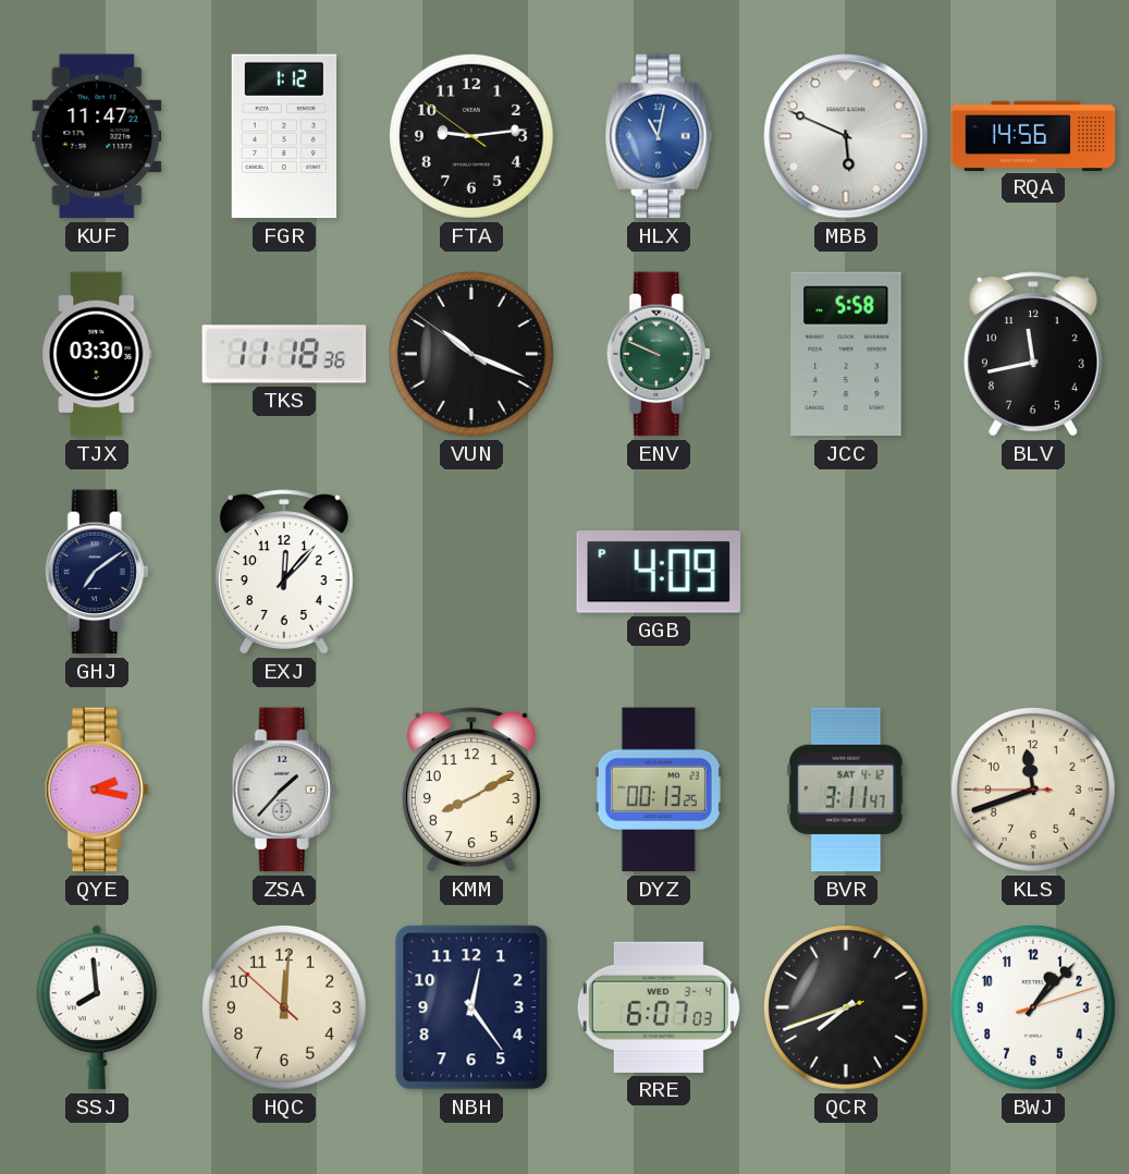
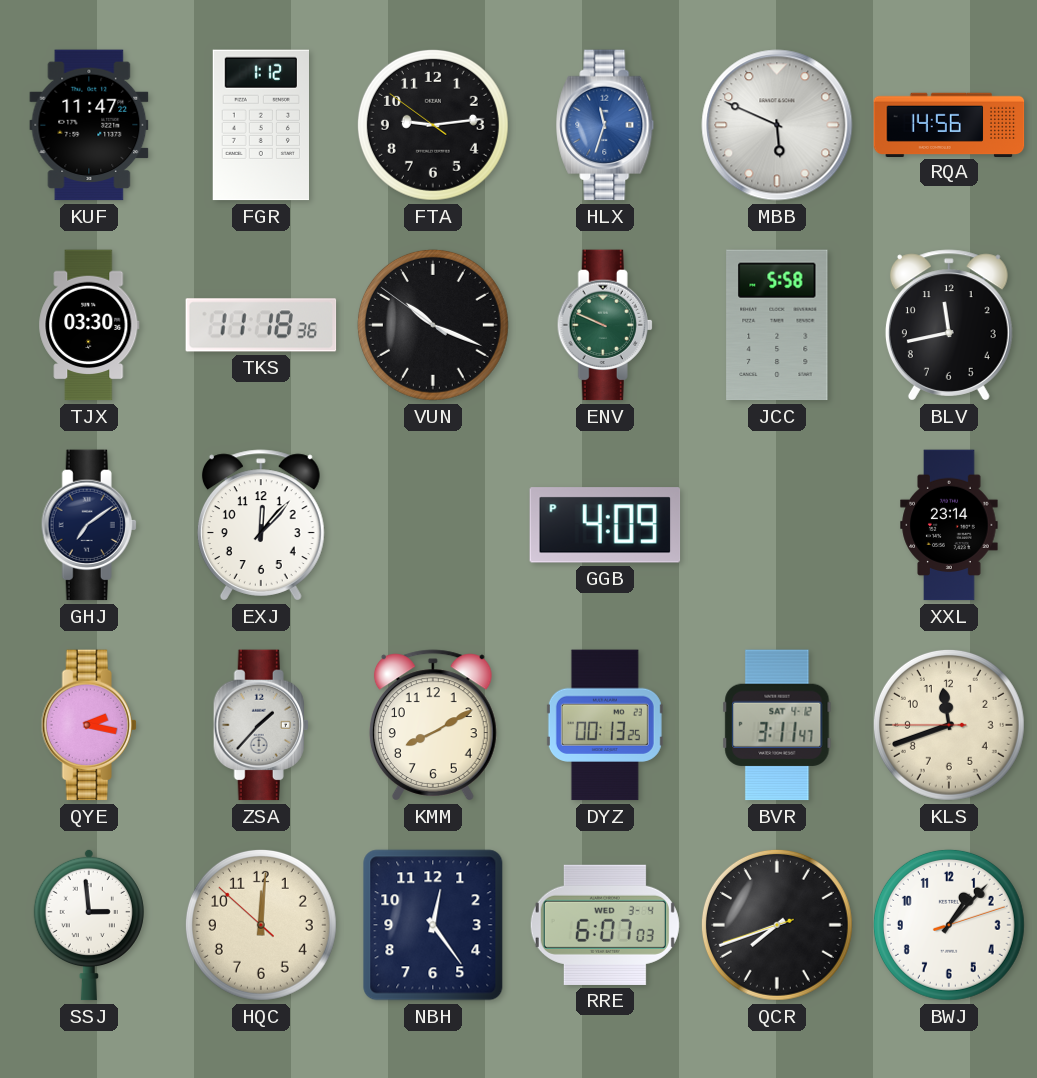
HLX: 11:02 -> 11:33 (605, 125)
XXL: none -> 23:14 (949, 525)
SSJ: 7:59 -> 2:59 (89, 925)
